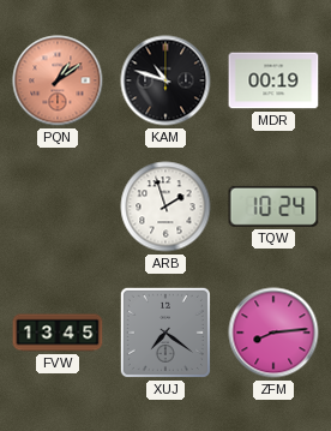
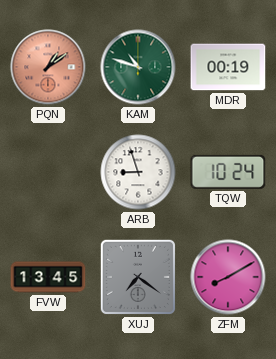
KAM dial: black -> green (138, 67)
ARB: 1:57 -> 8:57 (138, 172)
ZFM: 8:14 -> 8:10 (228, 277)
